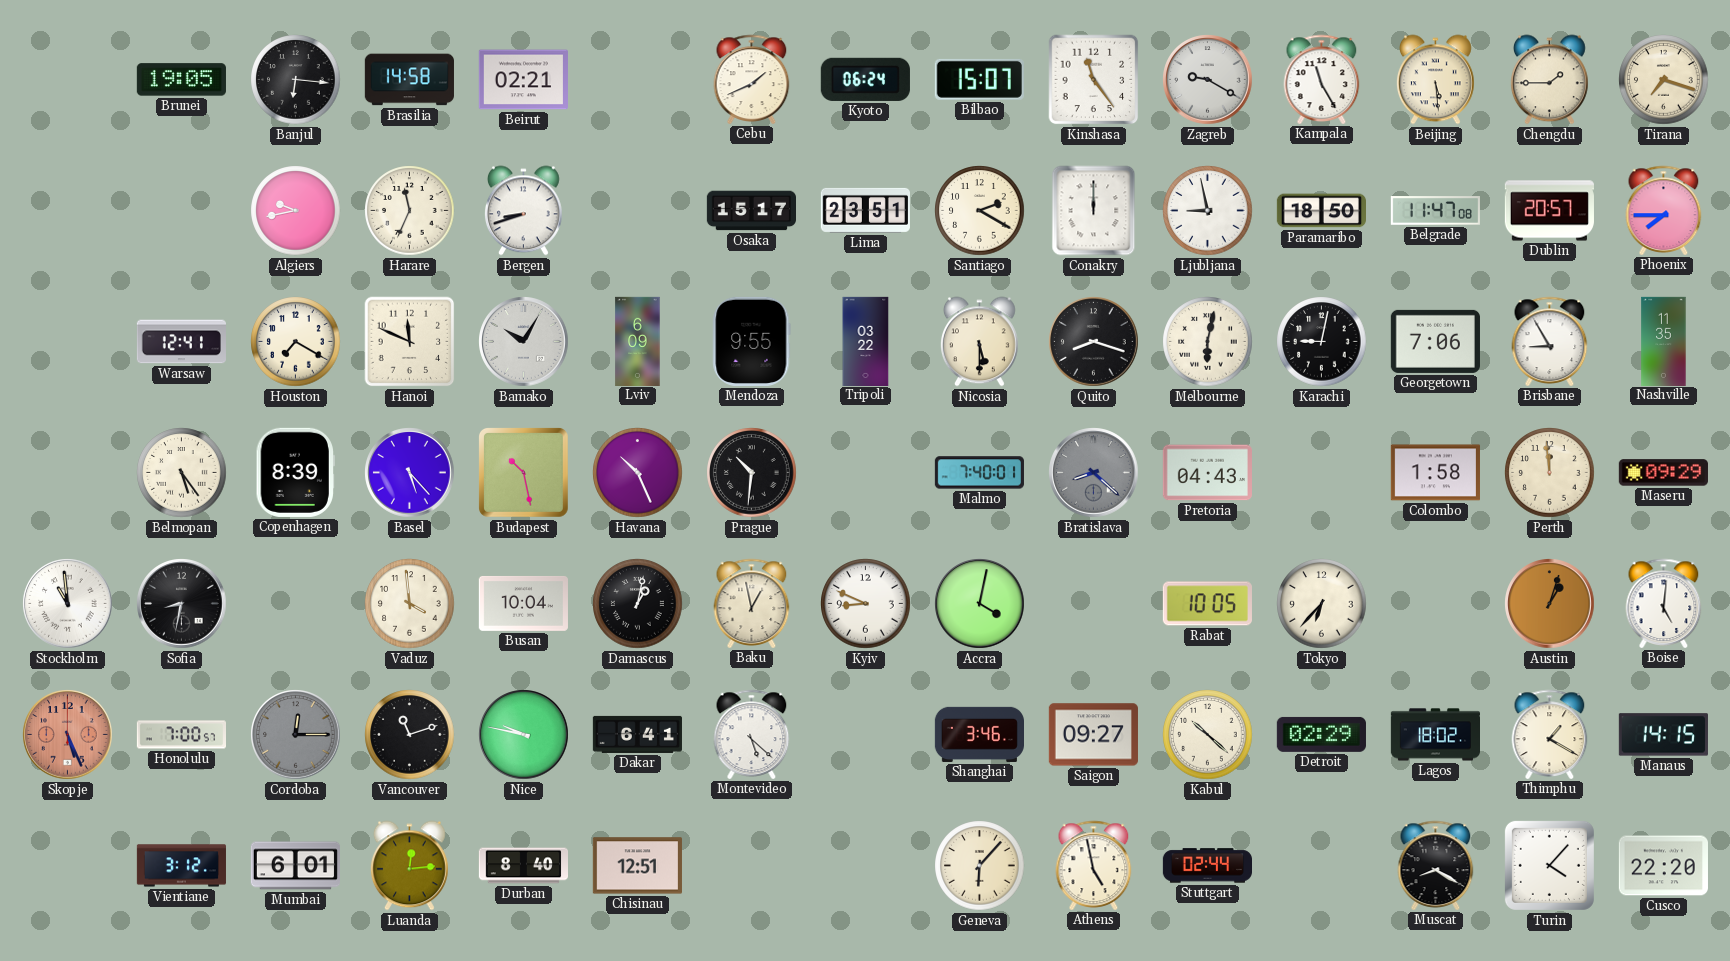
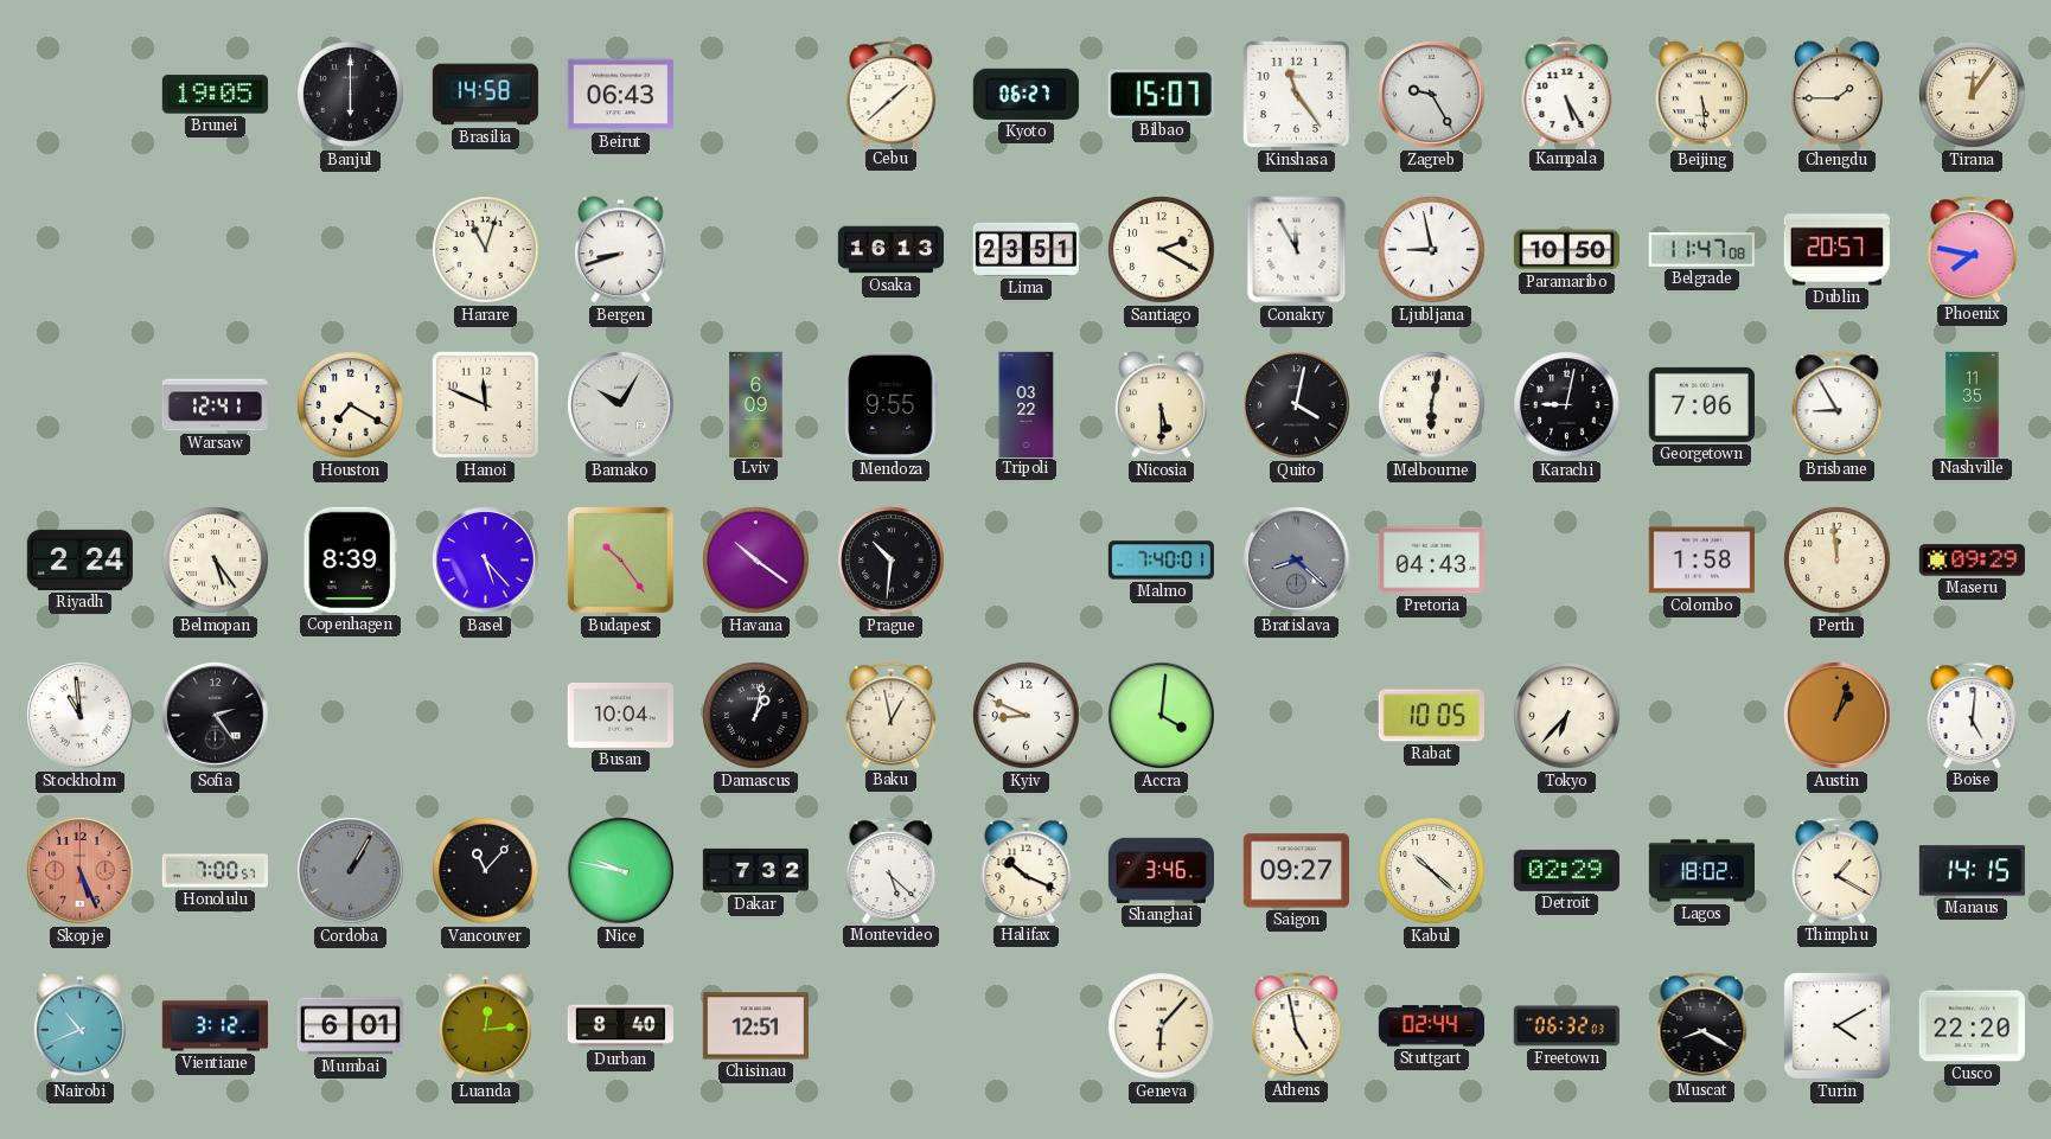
Banjul: 6:16 -> 6:00 (351, 95)
Beirut: 02:21 -> 06:43 (620, 95)
Cebu: 1:41 -> 1:38 (892, 94)
Kyoto: 06:24 -> 06:27 (1025, 94)
Zagreb: 9:20 -> 9:25 (1432, 95)
Kampala: 11:25 -> 5:25 (1567, 94)
Tirana: 7:18 -> 12:06 (1973, 95)
Algiers: 9:43 -> none (296, 211)
Harare: 11:34 -> 11:03 (486, 250)
Osaka: 15:17 -> 16:13 (890, 250)
Conakry: 12:00 -> 11:55 (1297, 250)
Paramaribo: 18:50 -> 10:50 (1566, 250)
Phoenix: 7:45 -> 7:47 (1973, 249)
Quito: 8:18 -> 4:02 (1297, 405)
Riyadh: none -> 2:24 (79, 559)
Budapest: 10:28 -> 10:24 (620, 559)
Havana: 10:26 -> 10:21 (756, 561)
Sofia: 8:32 -> 2:24 (216, 716)
Vaduz: 3:59 -> none (410, 604)
Accra: 4:02 -> 4:01 (1162, 716)
Cordoba: 12:15 -> 1:05 (351, 871)
Vancouver: 11:12 -> 11:07 (486, 871)
Dakar: 6:41 -> 7:32 (755, 870)
Halifax: none -> 10:19 (1027, 870)
Nairobi: none -> 10:41 (79, 1026)
Freetown: none -> 06:32 (1566, 1026)
Turin: 4:07 -> 4:10 (1836, 1025)
